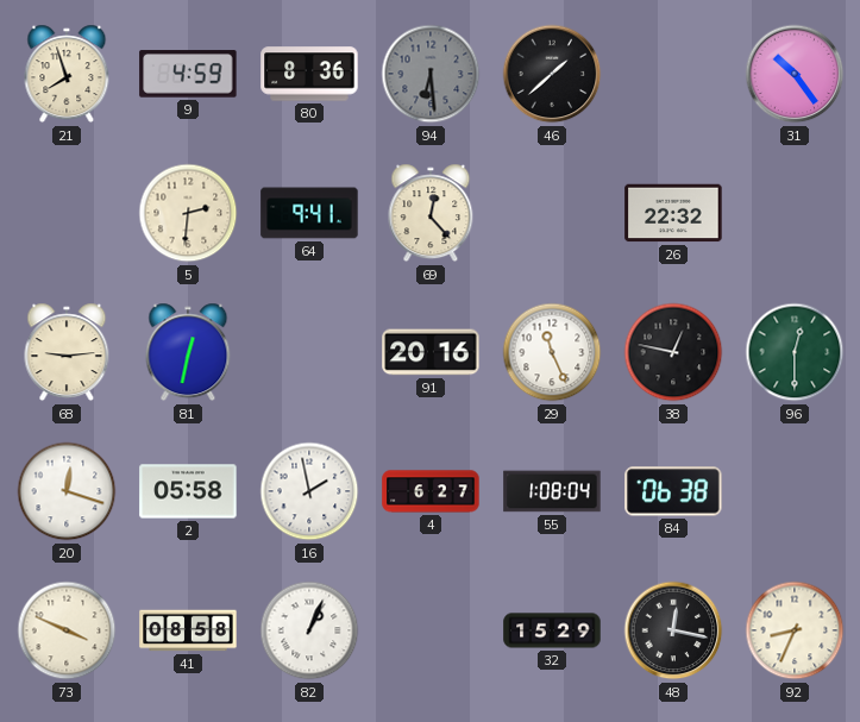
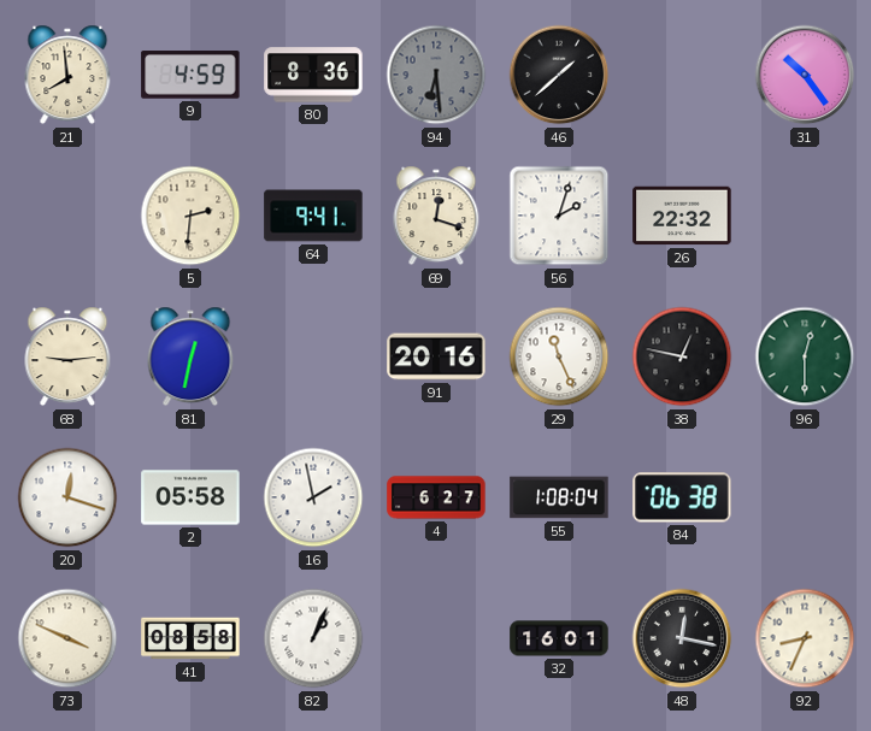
21: 7:57 -> 7:59 (67, 75)
69: 12:23 -> 12:18 (436, 216)
56: none -> 2:03 (559, 216)
32: 15:29 -> 16:01 (559, 638)
